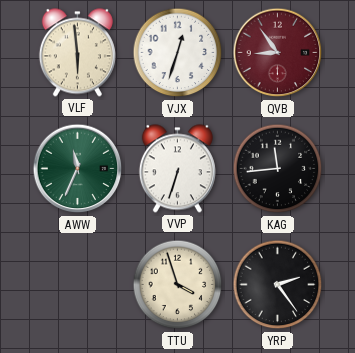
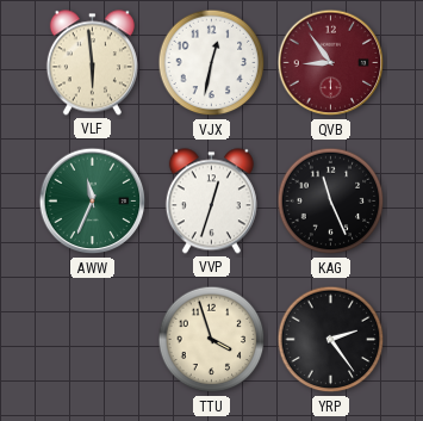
VJX: 12:33 -> 12:32 (212, 63)
VVP: 6:33 -> 12:33 (211, 202)
KAG: 11:44 -> 11:26 (331, 202)
